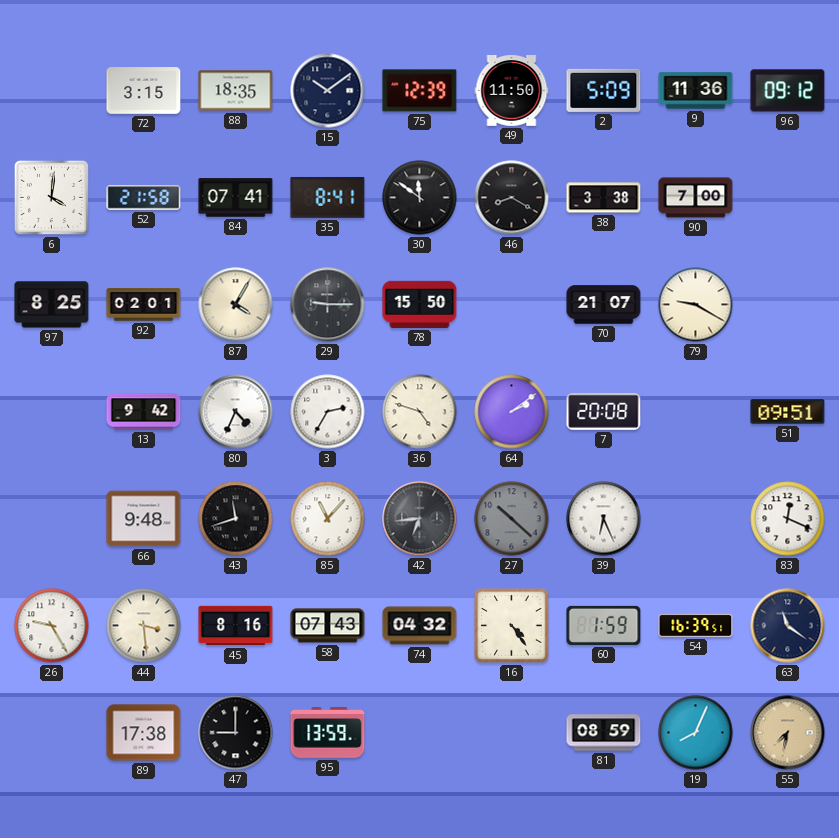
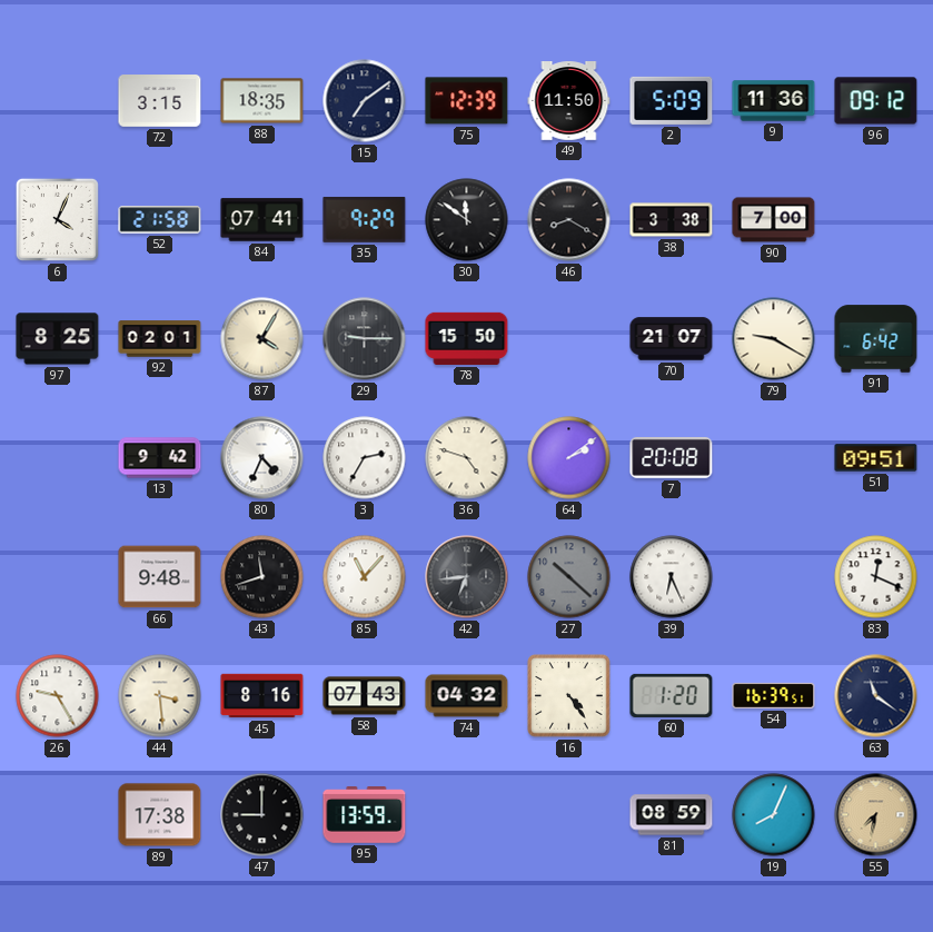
15: 10:09 -> 7:09 (365, 101)
6: 4:01 -> 4:04 (57, 219)
35: 8:41 -> 9:29 (365, 219)
91: none -> 6:42 (876, 339)
60: 1:59 -> 1:20 (672, 695)
